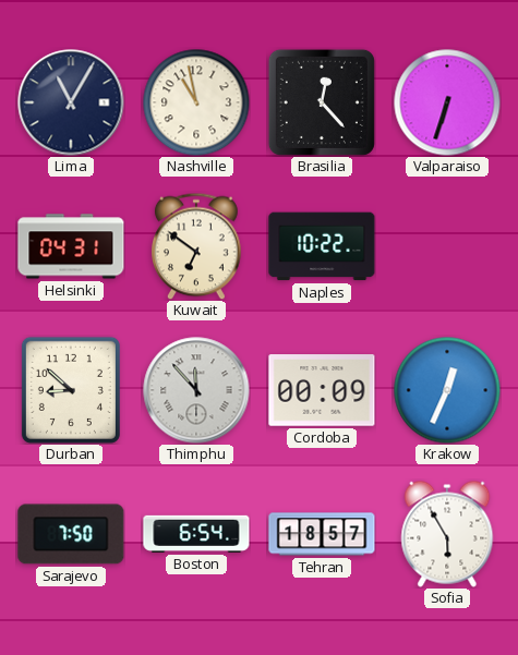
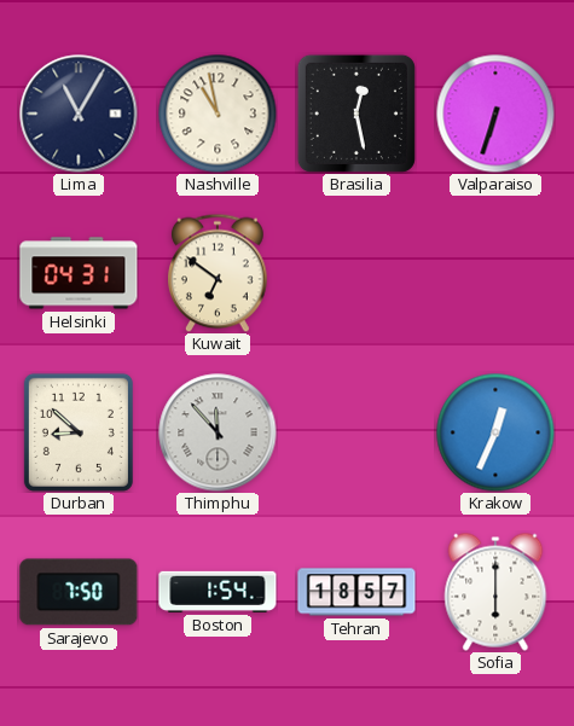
Brasilia: 12:23 -> 12:28 (356, 114)
Naples: 10:22 -> none (322, 246)
Cordoba: 00:09 -> none (322, 390)
Boston: 6:54 -> 1:54 (218, 592)
Sofia: 5:55 -> 6:00 (495, 592)
